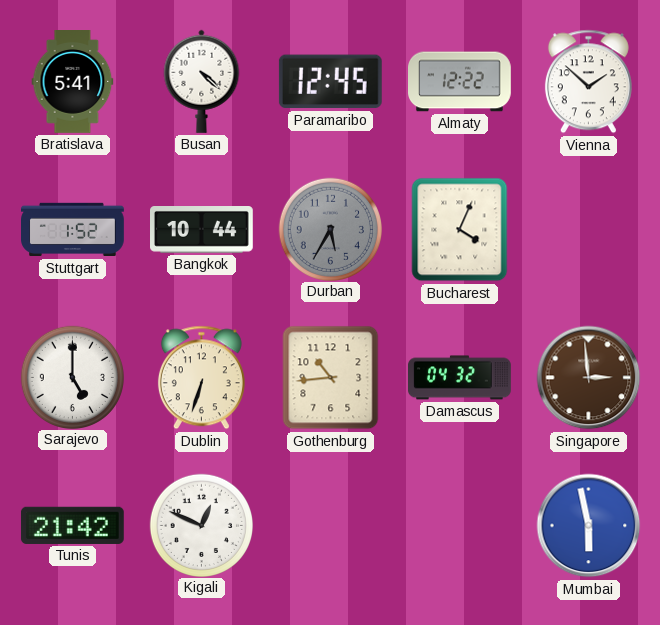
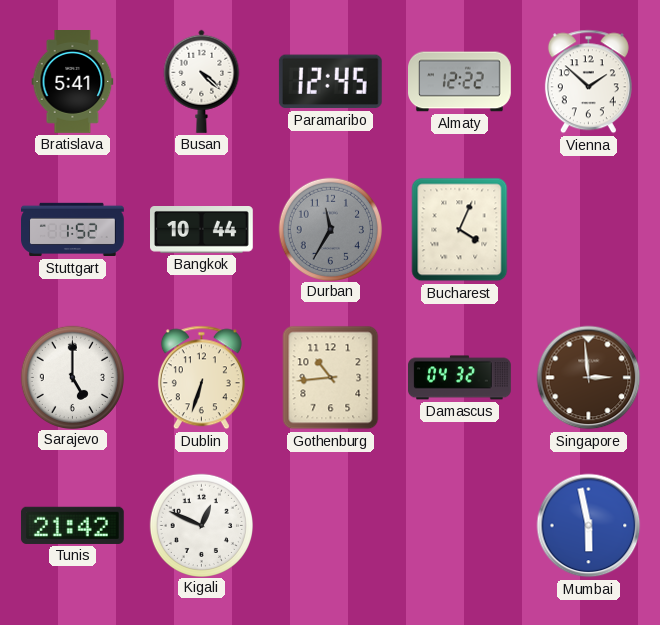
Durban: 5:35 -> 11:35 (330, 229)
